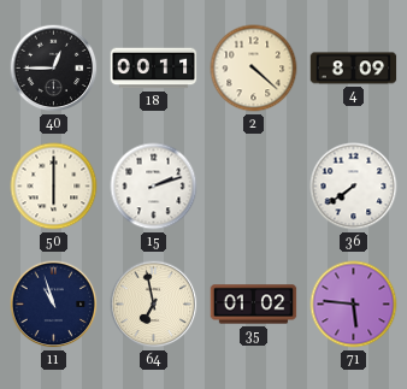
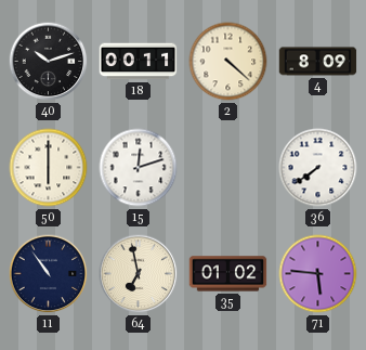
40: 12:45 -> 10:12 (49, 62)
15: 2:12 -> 12:12 (139, 168)
11: 10:57 -> 10:54 (49, 274)
